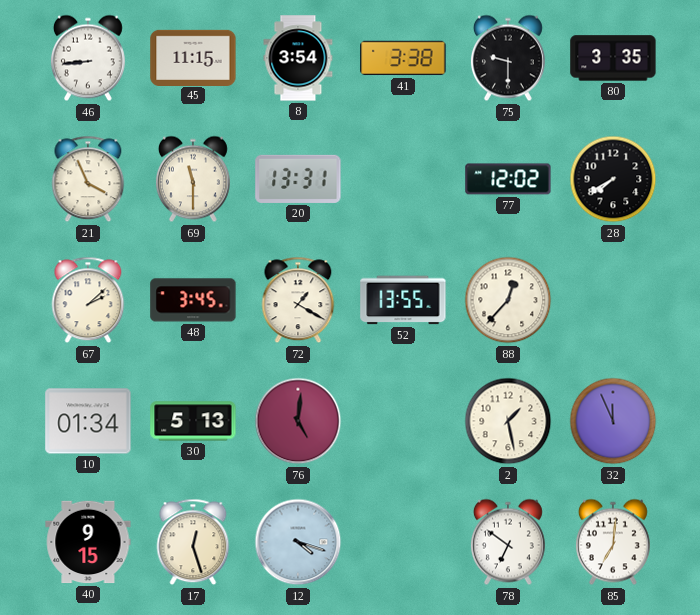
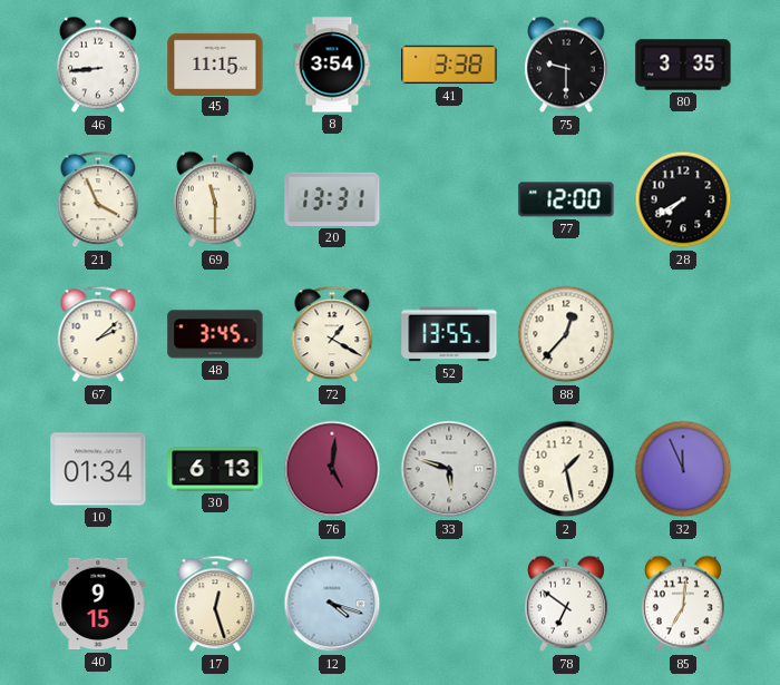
77: 12:02 -> 12:00 (566, 199)
30: 5:13 -> 6:13 (215, 469)
33: none -> 5:48 (449, 469)
